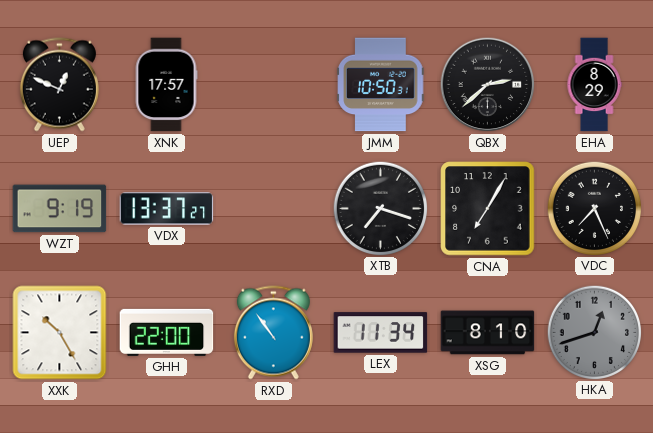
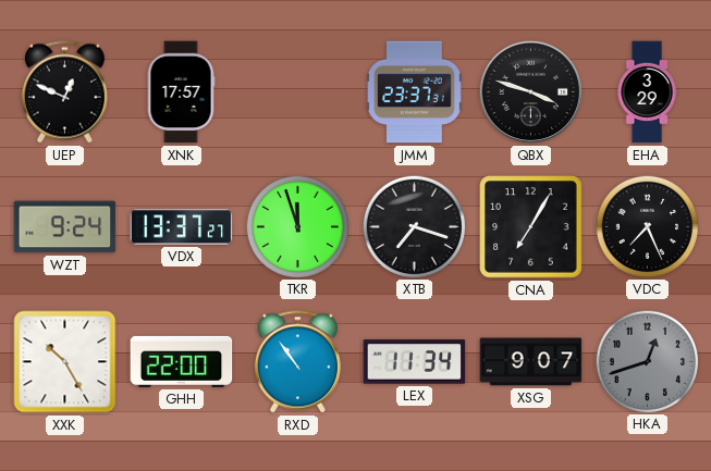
JMM: 10:50 -> 23:37 (415, 92)
QBX: 2:38 -> 3:48 (531, 92)
EHA: 8:29 -> 3:29 (647, 92)
WZT: 9:19 -> 9:24 (65, 227)
TKR: none -> 11:57 (297, 226)
XSG: 8:10 -> 9:07 (531, 362)
